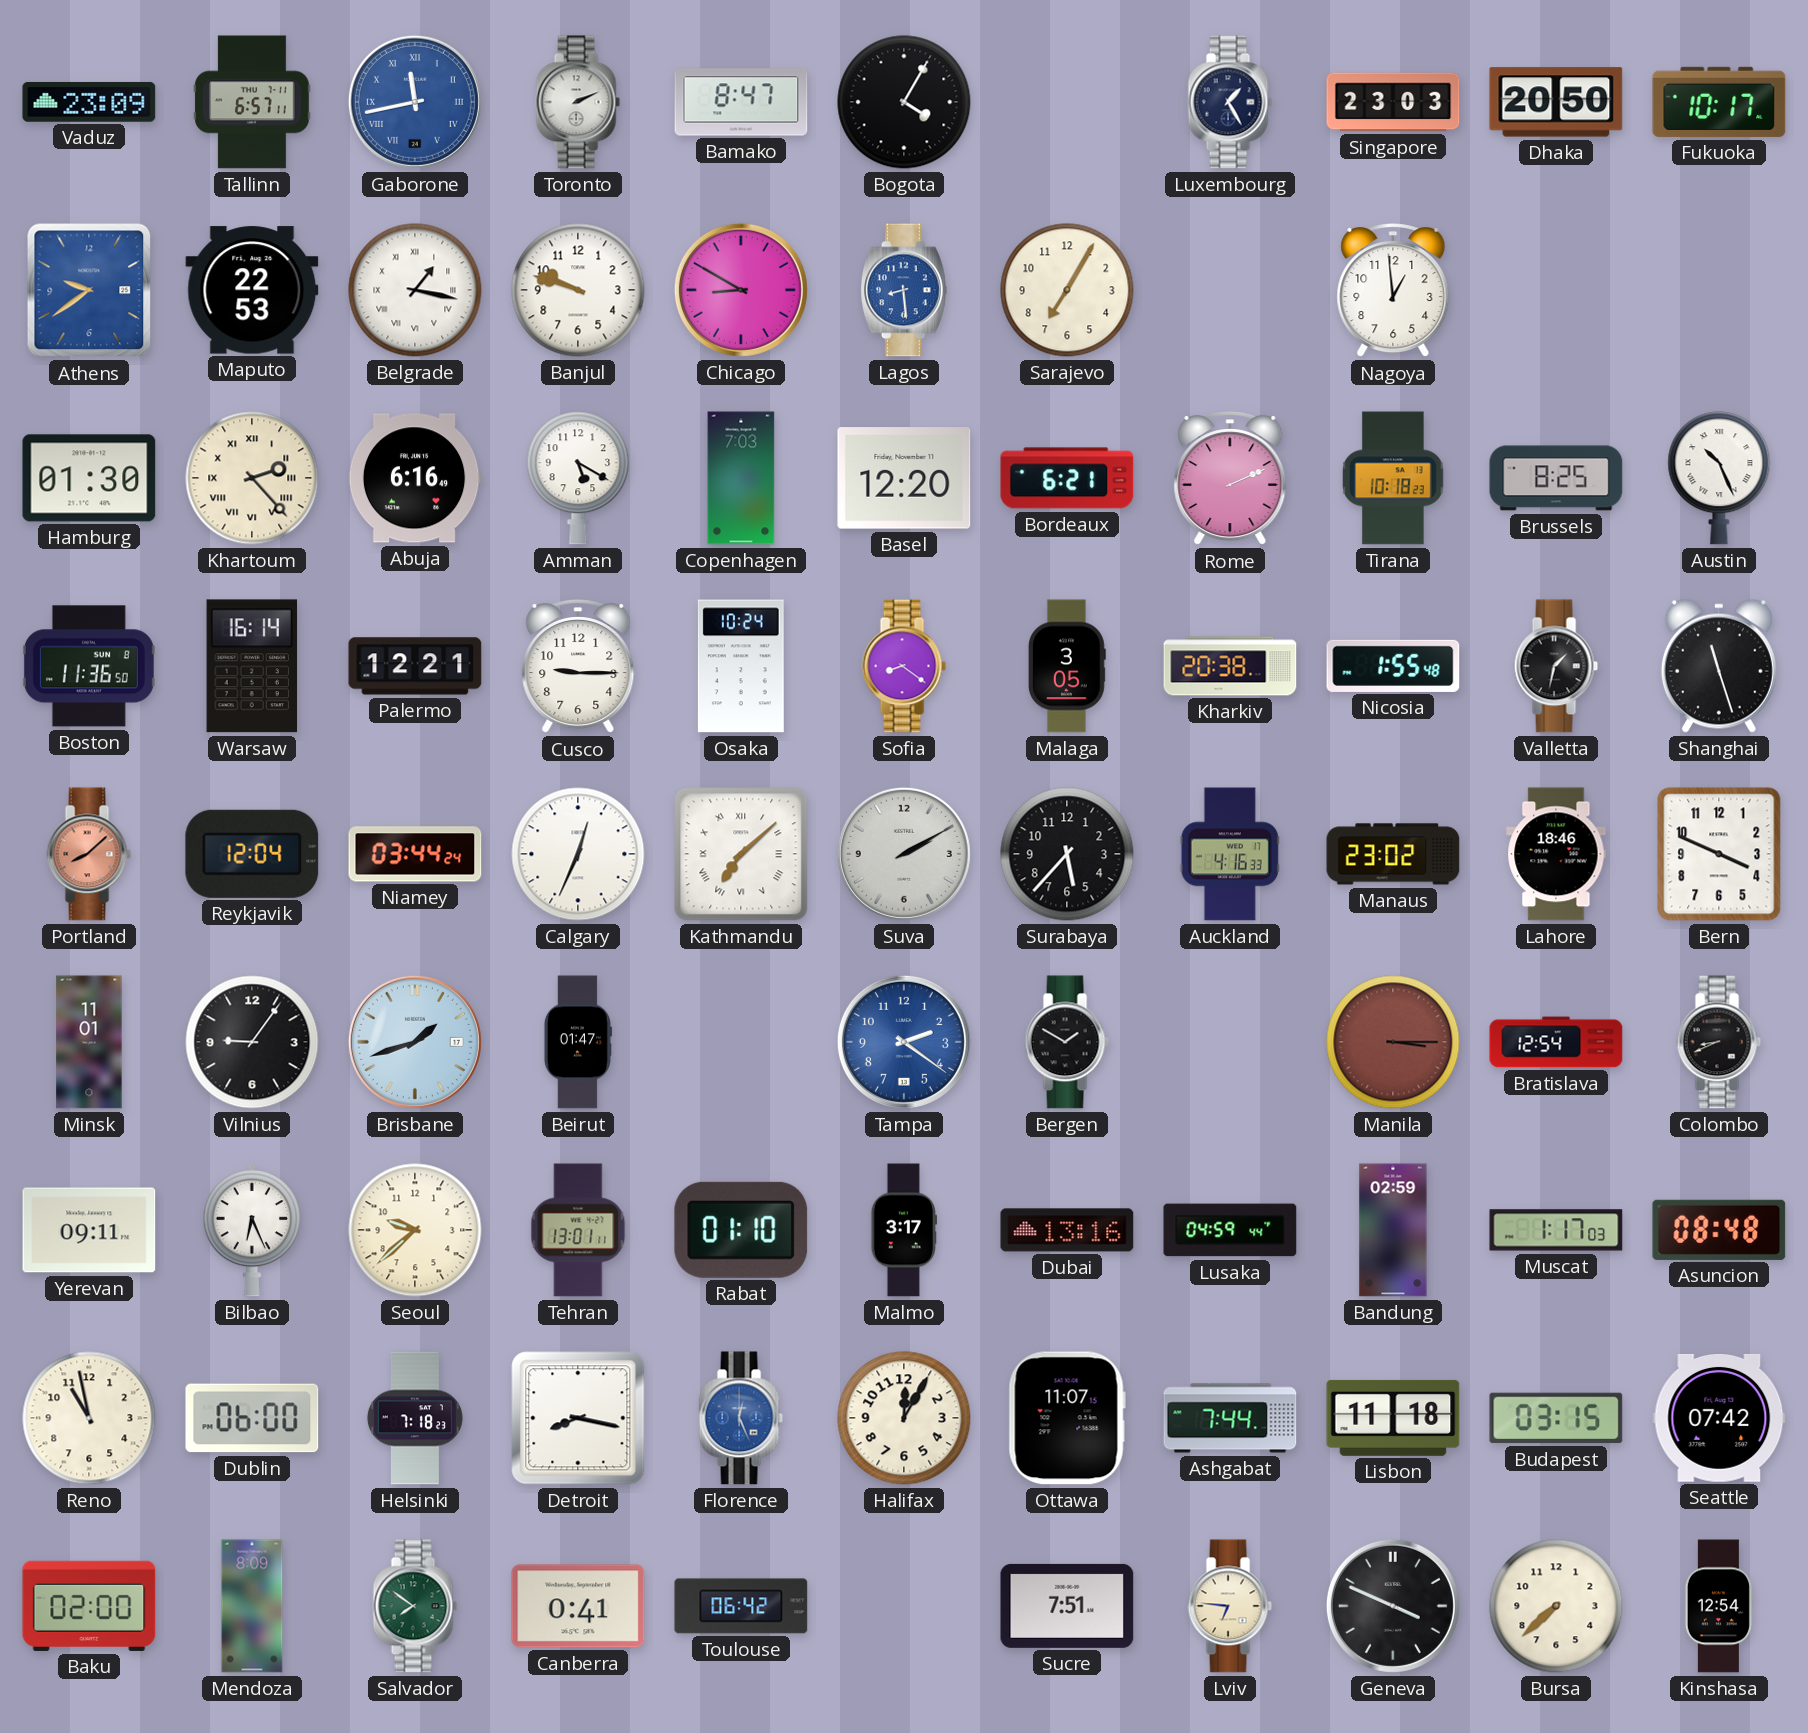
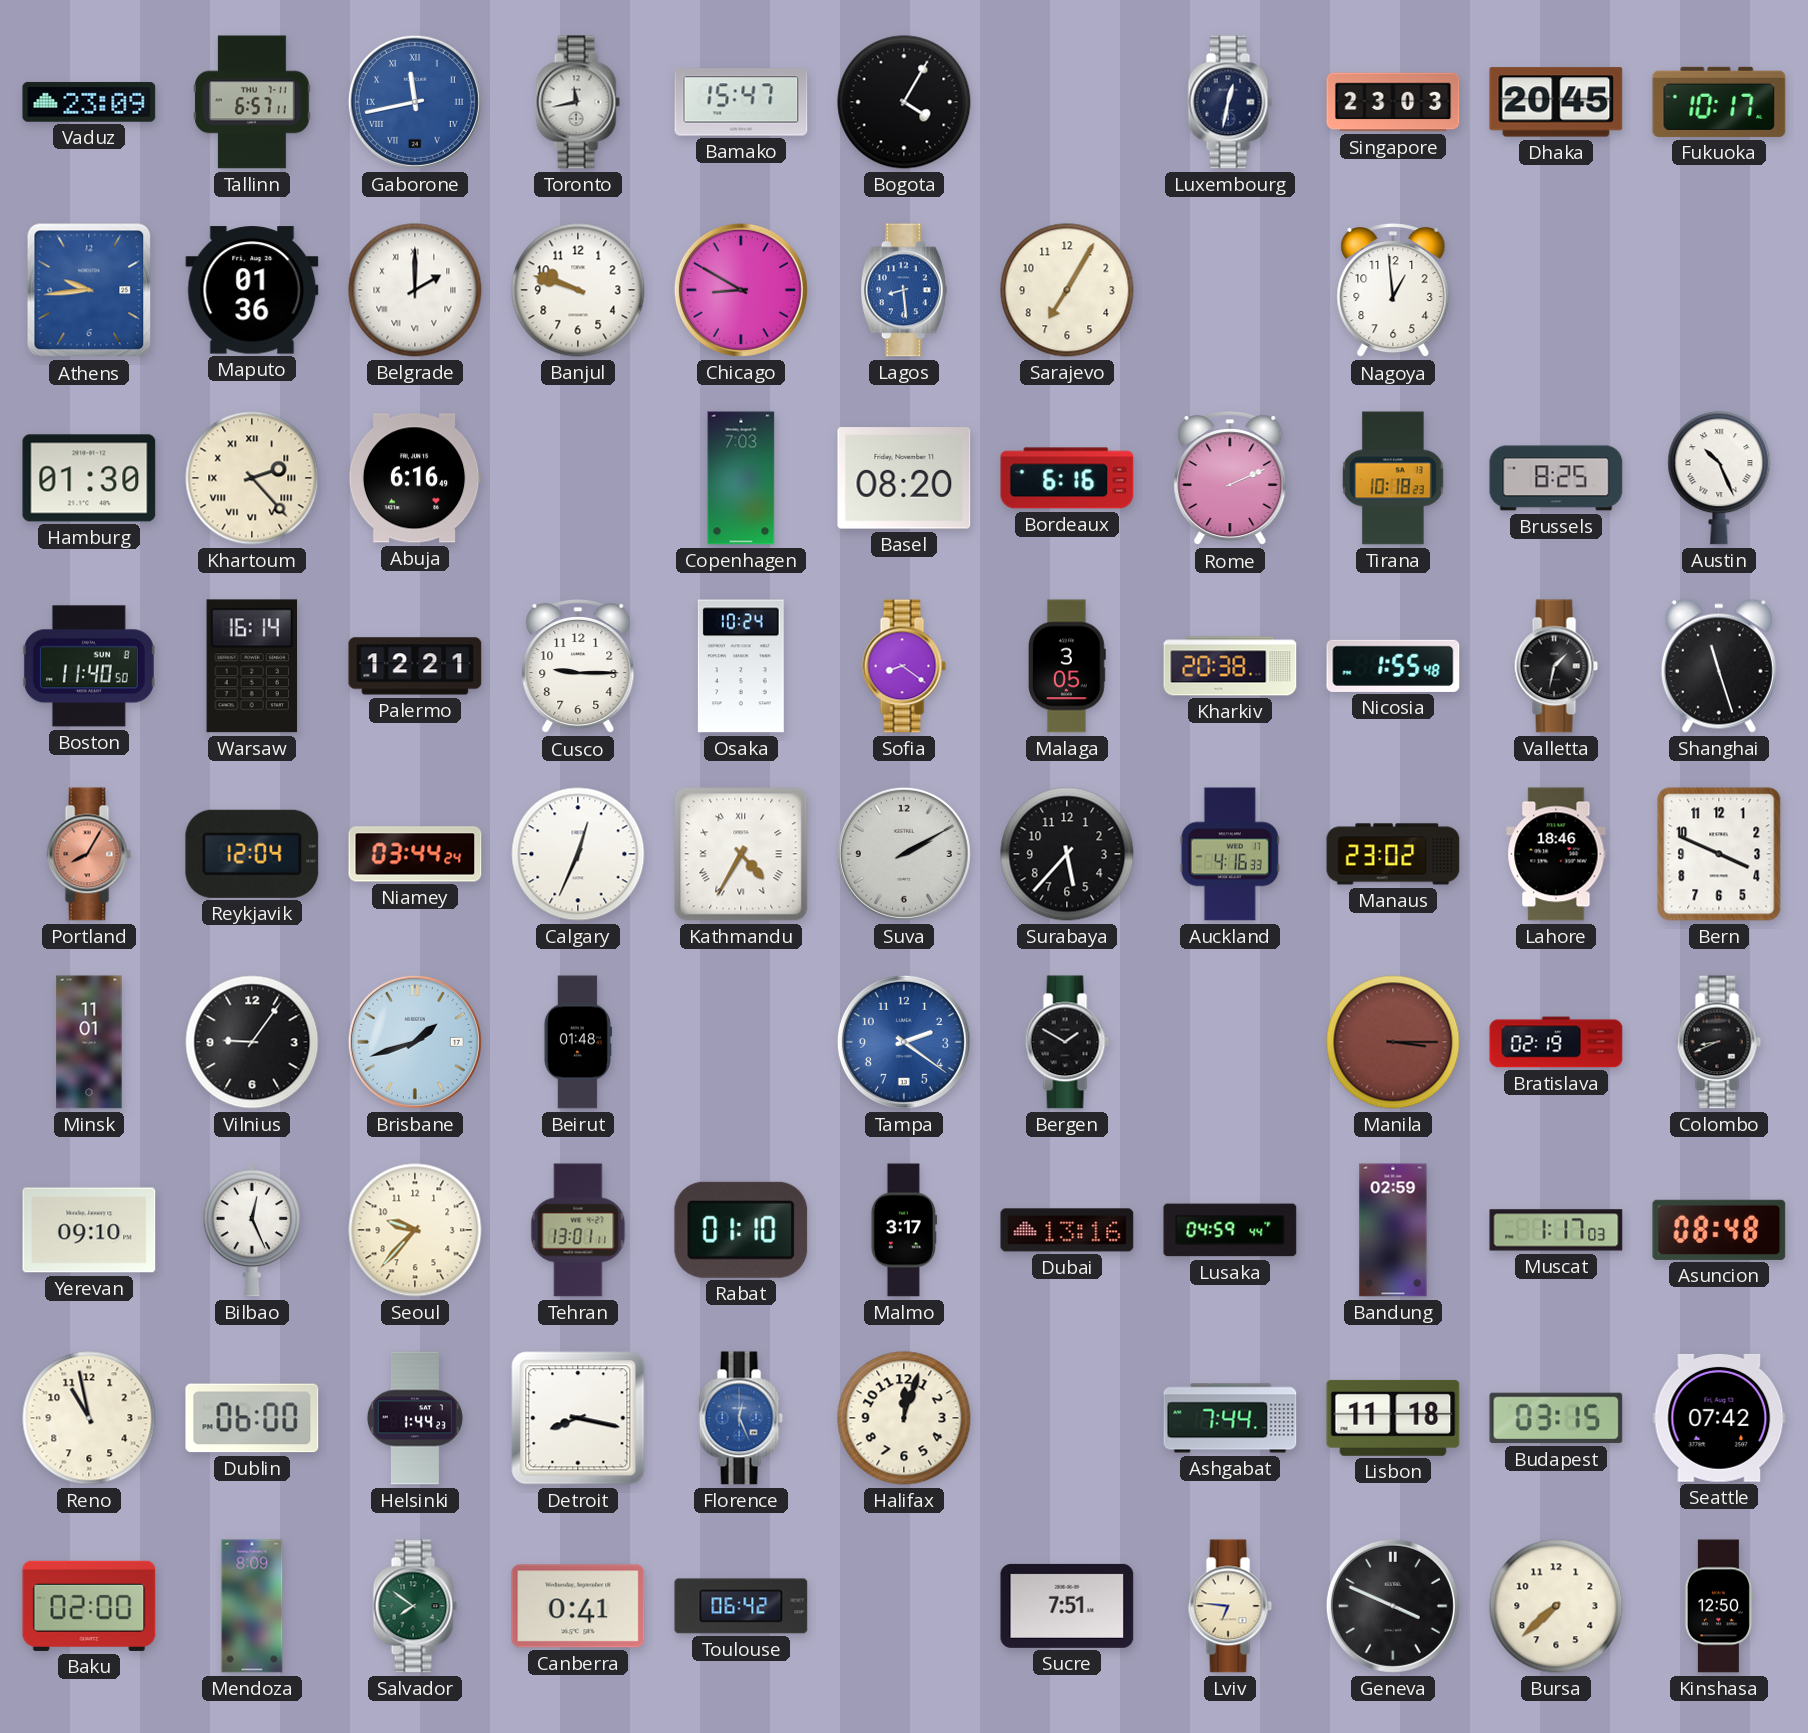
Toronto: 2:11 -> 11:43 (578, 102)
Bamako: 8:47 -> 15:47 (741, 102)
Luxembourg: 1:25 -> 12:32 (1230, 102)
Dhaka: 20:50 -> 20:45 (1556, 102)
Athens: 9:39 -> 9:44 (89, 290)
Maputo: 22:53 -> 01:36 (252, 290)
Belgrade: 1:17 -> 2:00 (415, 290)
Amman: 5:20 -> none (578, 478)
Basel: 12:20 -> 08:20 (904, 478)
Bordeaux: 6:21 -> 6:16 (1067, 478)
Boston: 11:36 -> 11:40 (89, 666)
Portland: 8:08 -> 8:05 (89, 854)
Kathmandu: 7:08 -> 4:35 (741, 854)
Beirut: 01:47 -> 01:48 (577, 1042)
Bratislava: 12:54 -> 02:19 (1556, 1042)
Yerevan: 09:11 -> 09:10 (89, 1230)
Bilbao: 6:26 -> 12:26 (252, 1230)
Seoul: 9:38 -> 9:37 (415, 1230)
Helsinki: 7:18 -> 1:44 (415, 1418)
Halifax: 12:05 -> 12:03 (904, 1418)
Ottawa: 11:07 -> none (1067, 1418)
Kinshasa: 12:54 -> 12:50 (1718, 1606)
